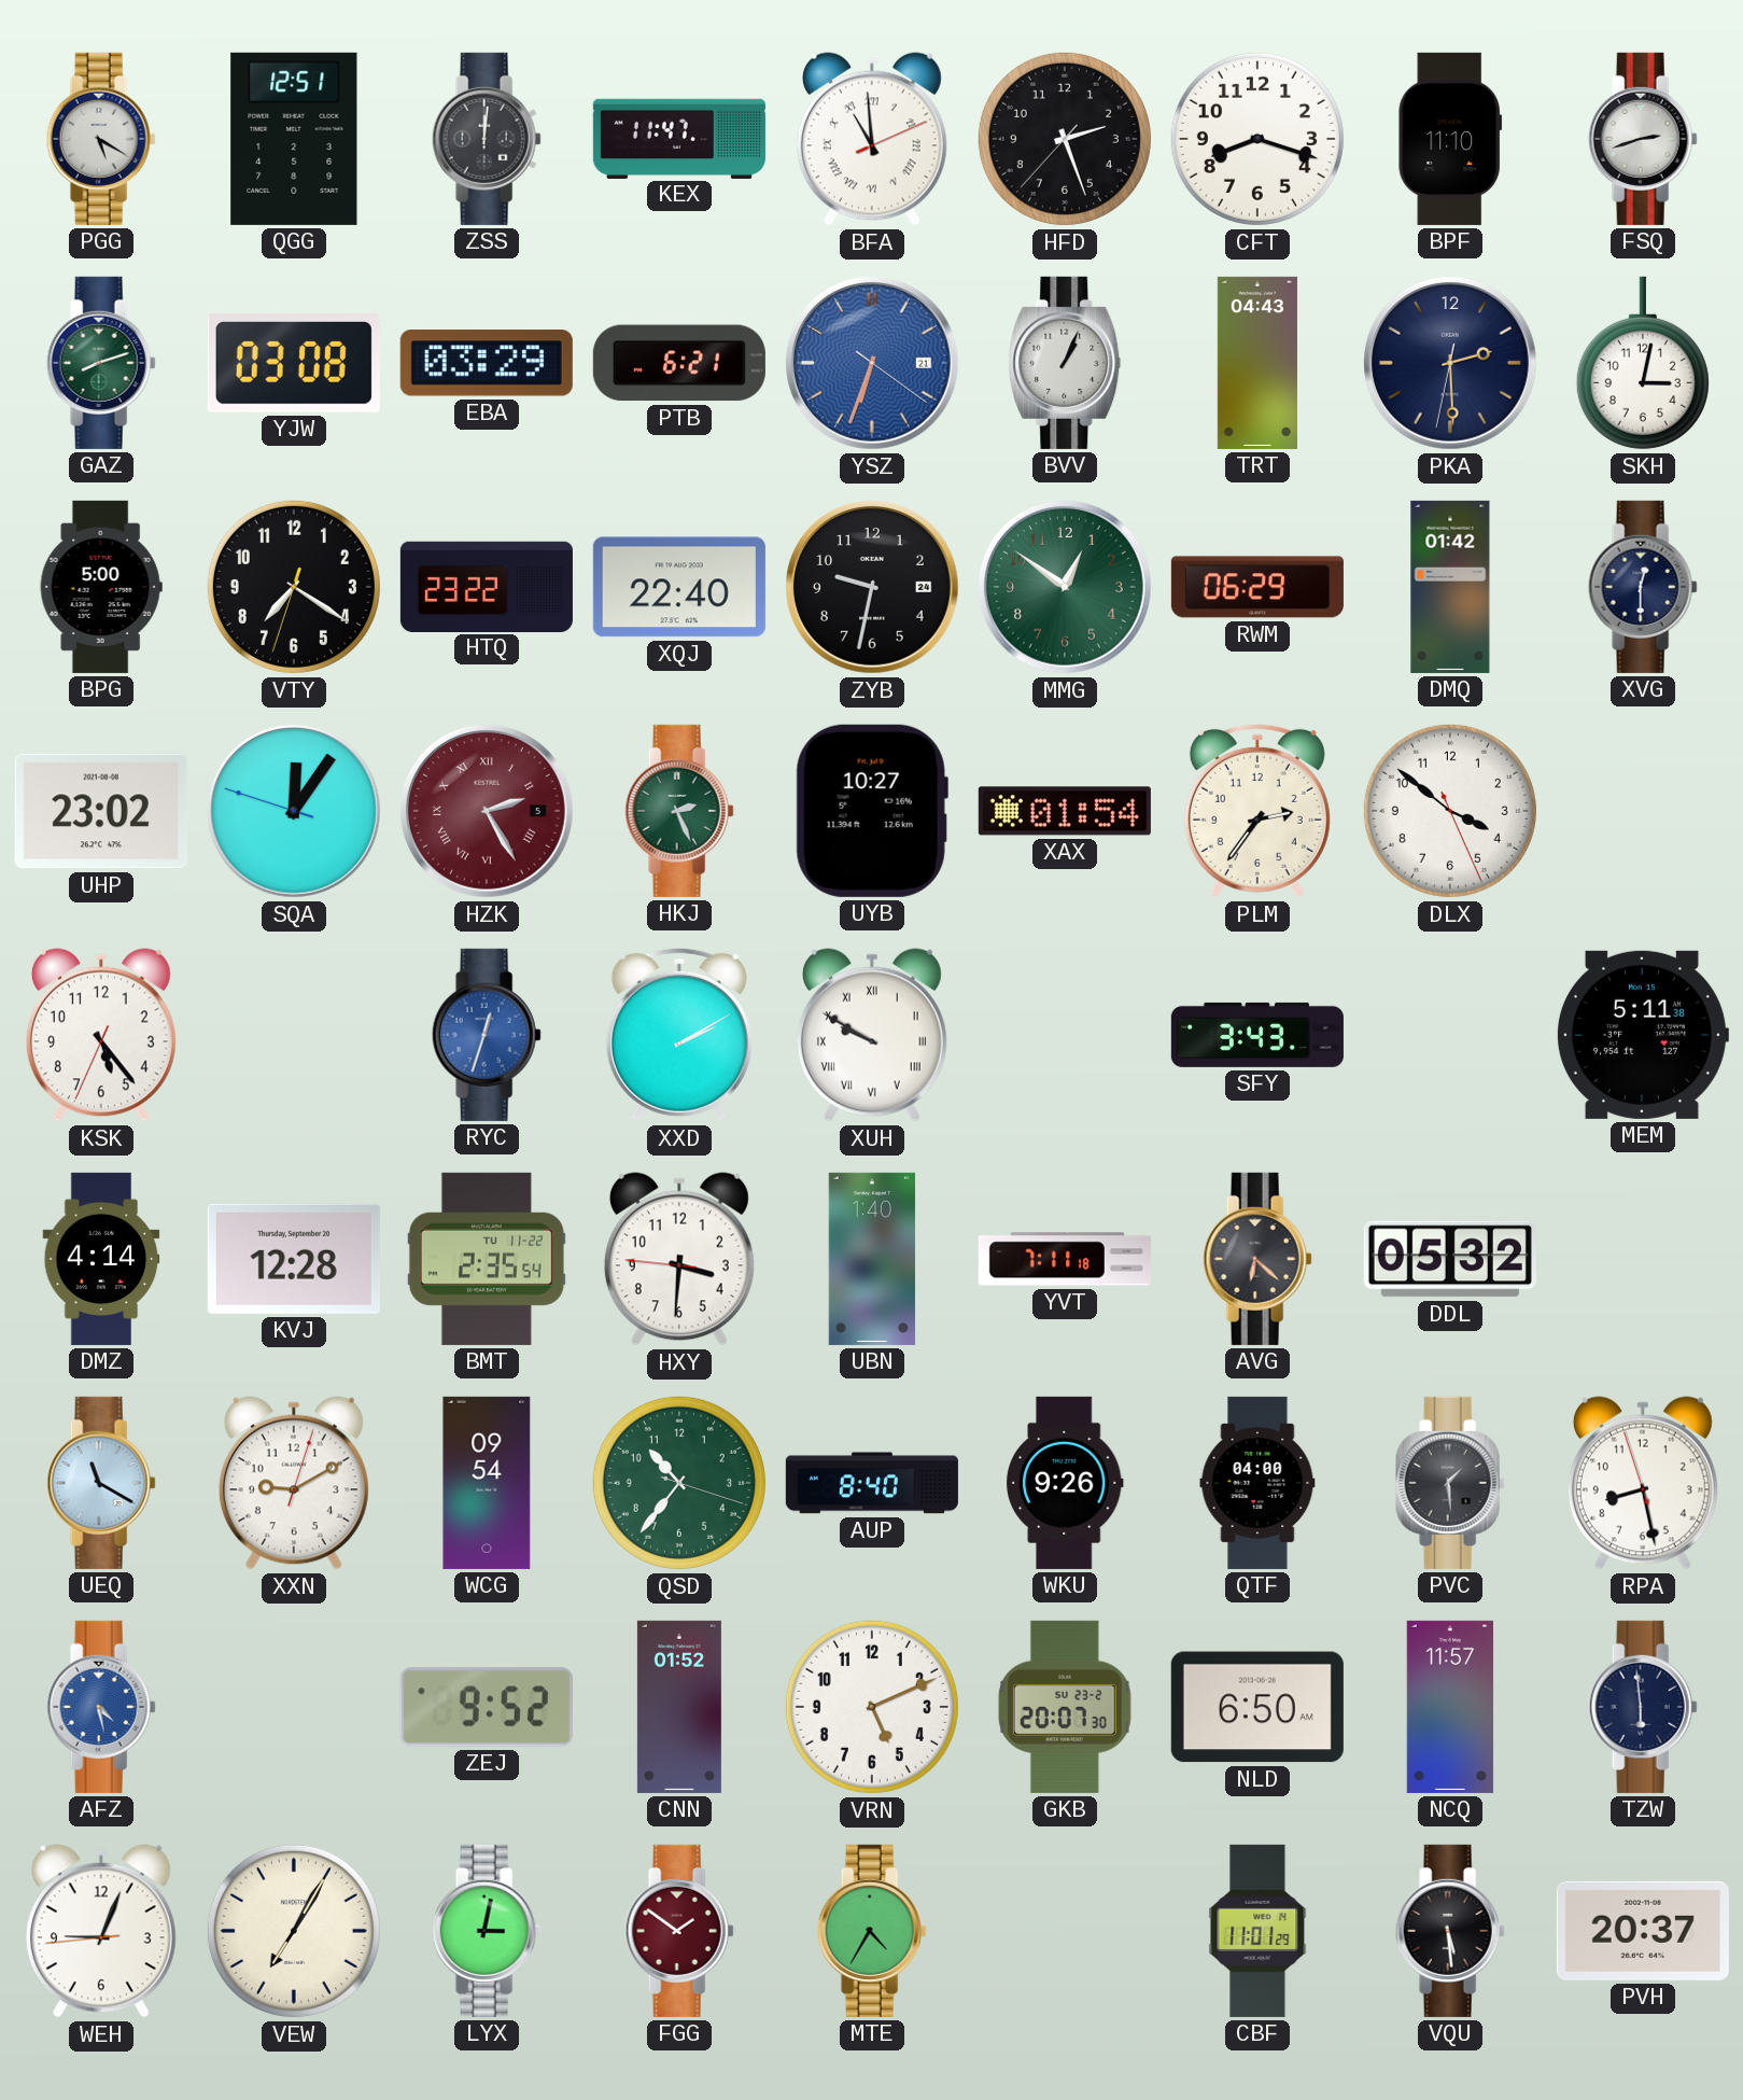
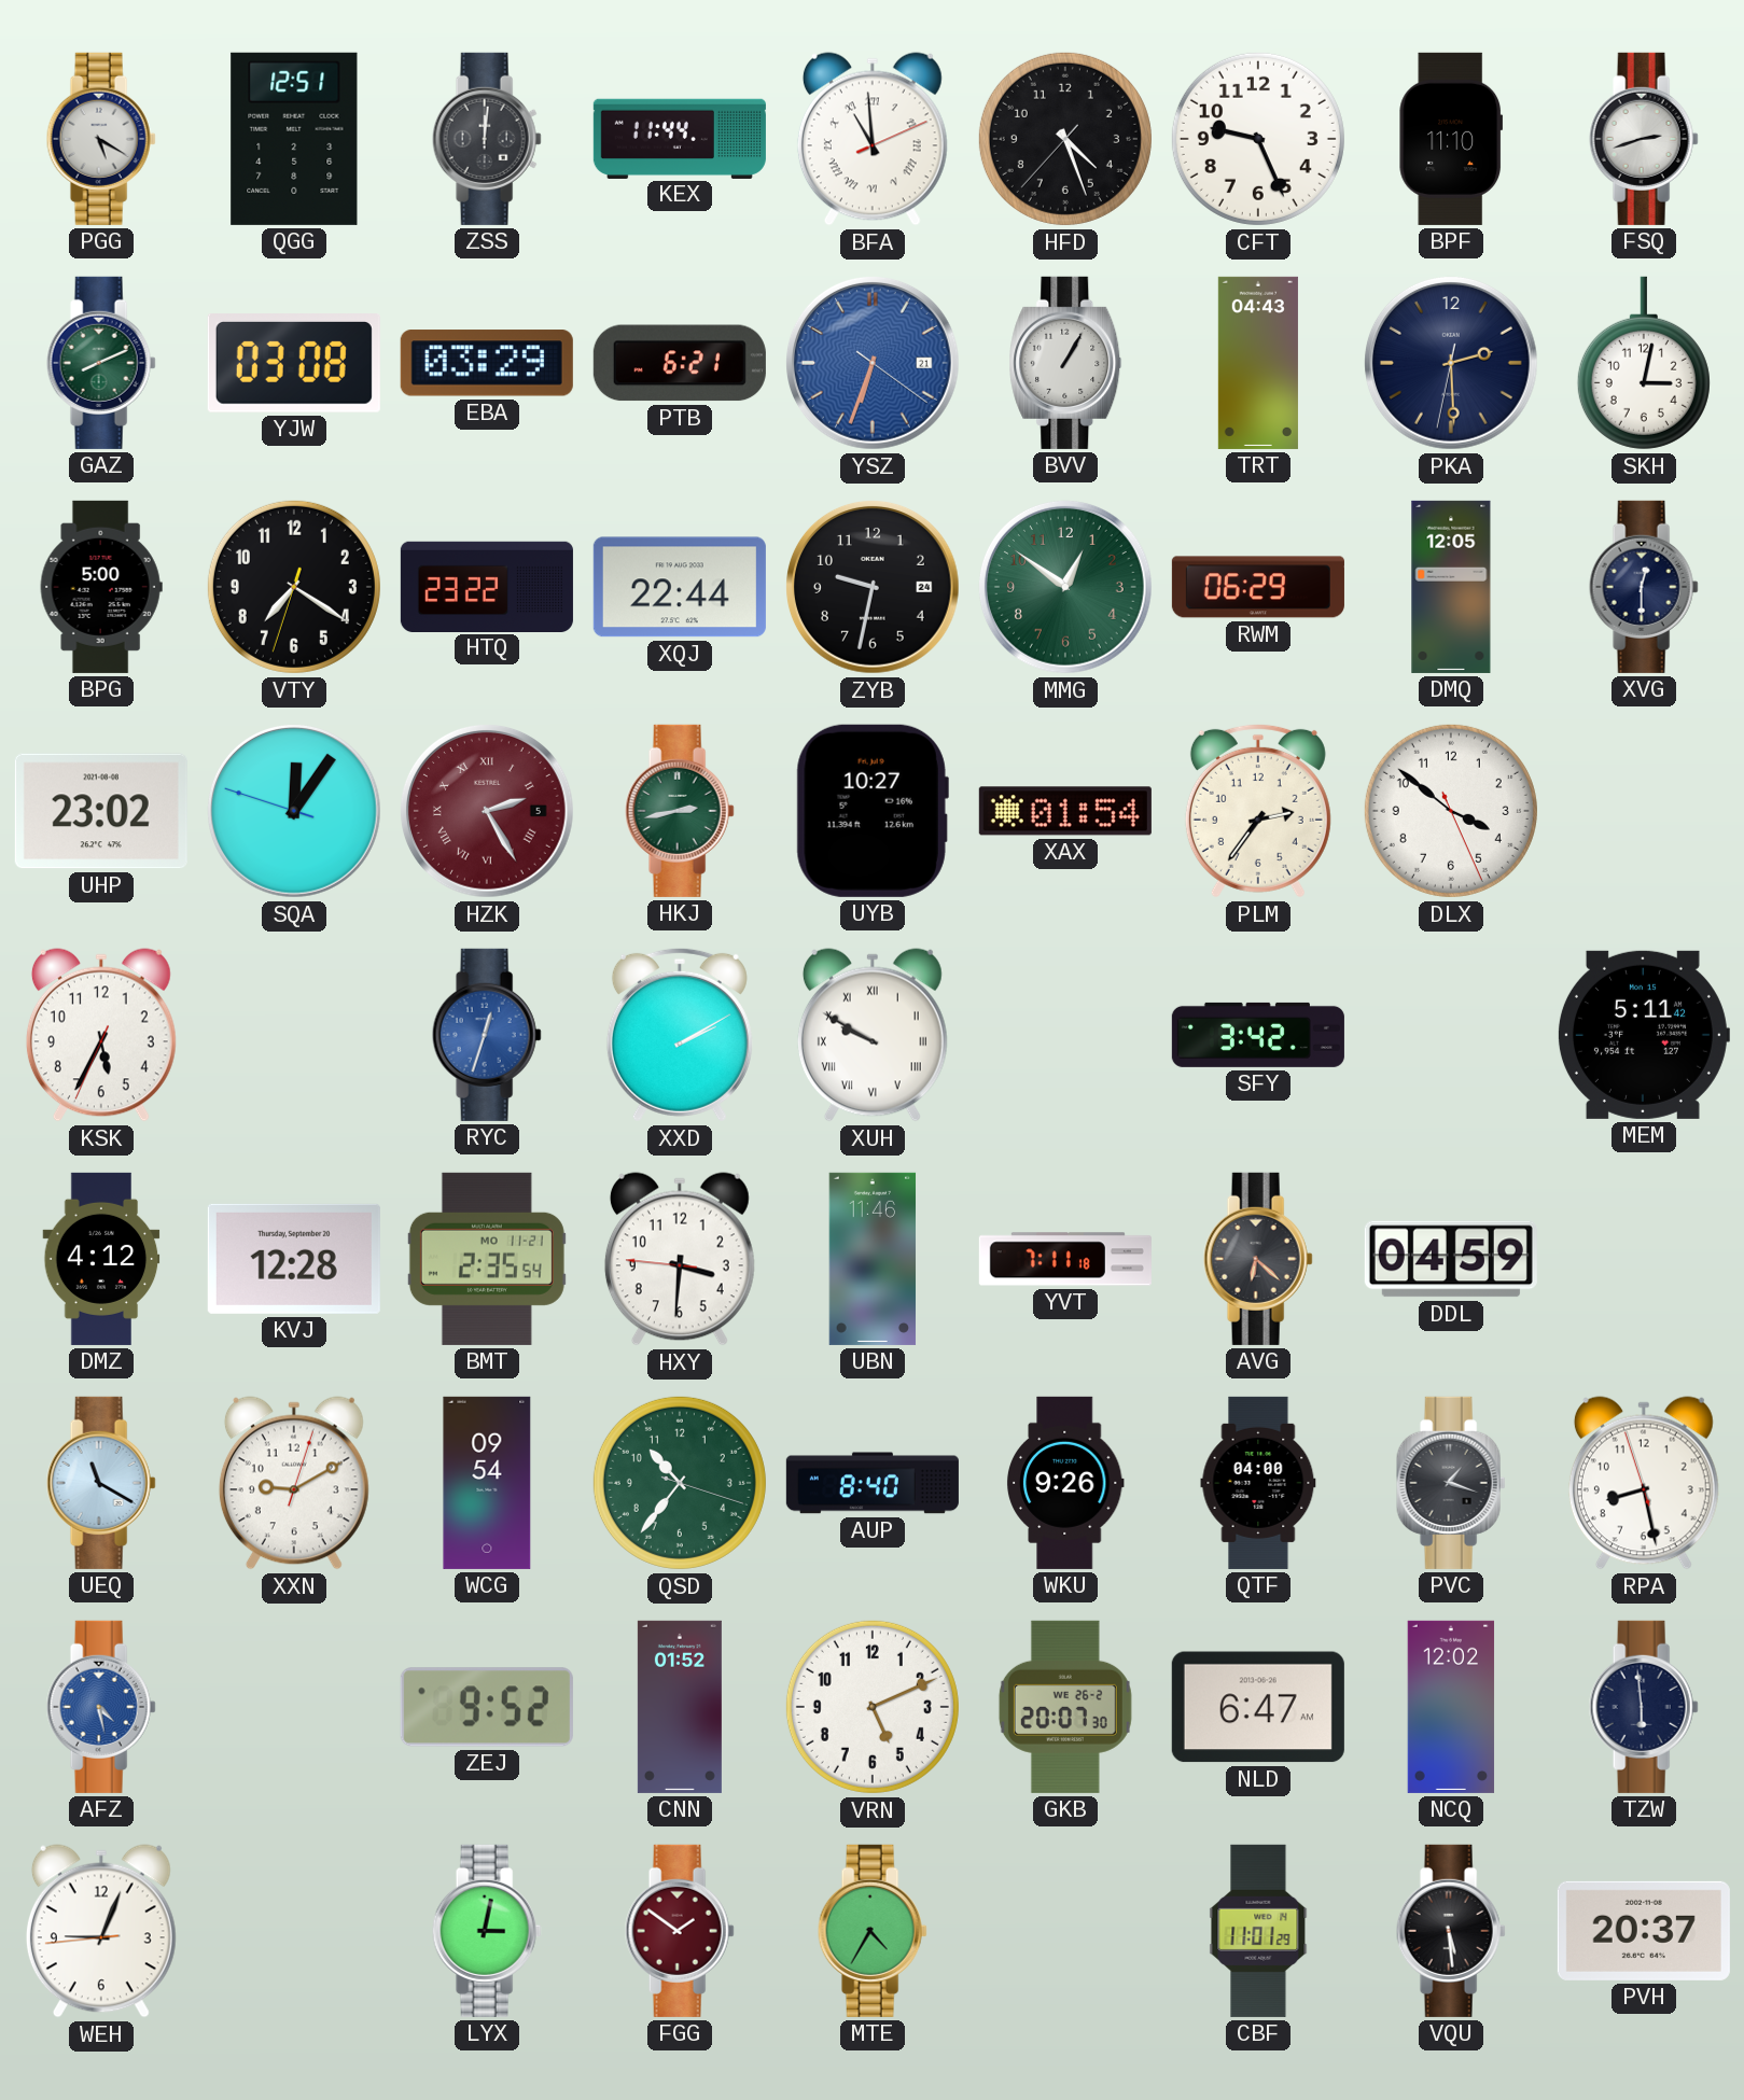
KEX: 11:47 -> 11:44 (680, 138)
HFD: 2:26 -> 4:26 (1065, 139)
CFT: 8:18 -> 9:26 (1258, 139)
GAZ: 8:12 -> 8:11 (101, 363)
BVV: 1:04 -> 1:05 (1065, 363)
XQJ: 22:40 -> 22:44 (680, 587)
DMQ: 01:42 -> 12:05 (1451, 587)
HKJ: 2:26 -> 2:43 (680, 811)
KSK: 5:23 -> 5:34 (101, 1035)
SFY: 3:43 -> 3:42 (1258, 1035)
MEM: 5:11:38 -> 5:11:42 (1643, 1035)
DMZ: 4:14 -> 4:12 (101, 1259)
BMT date: TU 11-22 -> MO 11-21 (487, 1259)
UBN: 1:40 -> 11:46 (873, 1259)
DDL: 05:32 -> 04:59 (1451, 1259)
PVC: 1:29 -> 1:18 (1451, 1483)
GKB date: SU 23-2 -> WE 26-2 (1065, 1707)
NLD: 6:50 -> 6:47 (1258, 1707)
NCQ: 11:57 -> 12:02 (1451, 1707)
VEW: 7:05 -> none (294, 1931)
